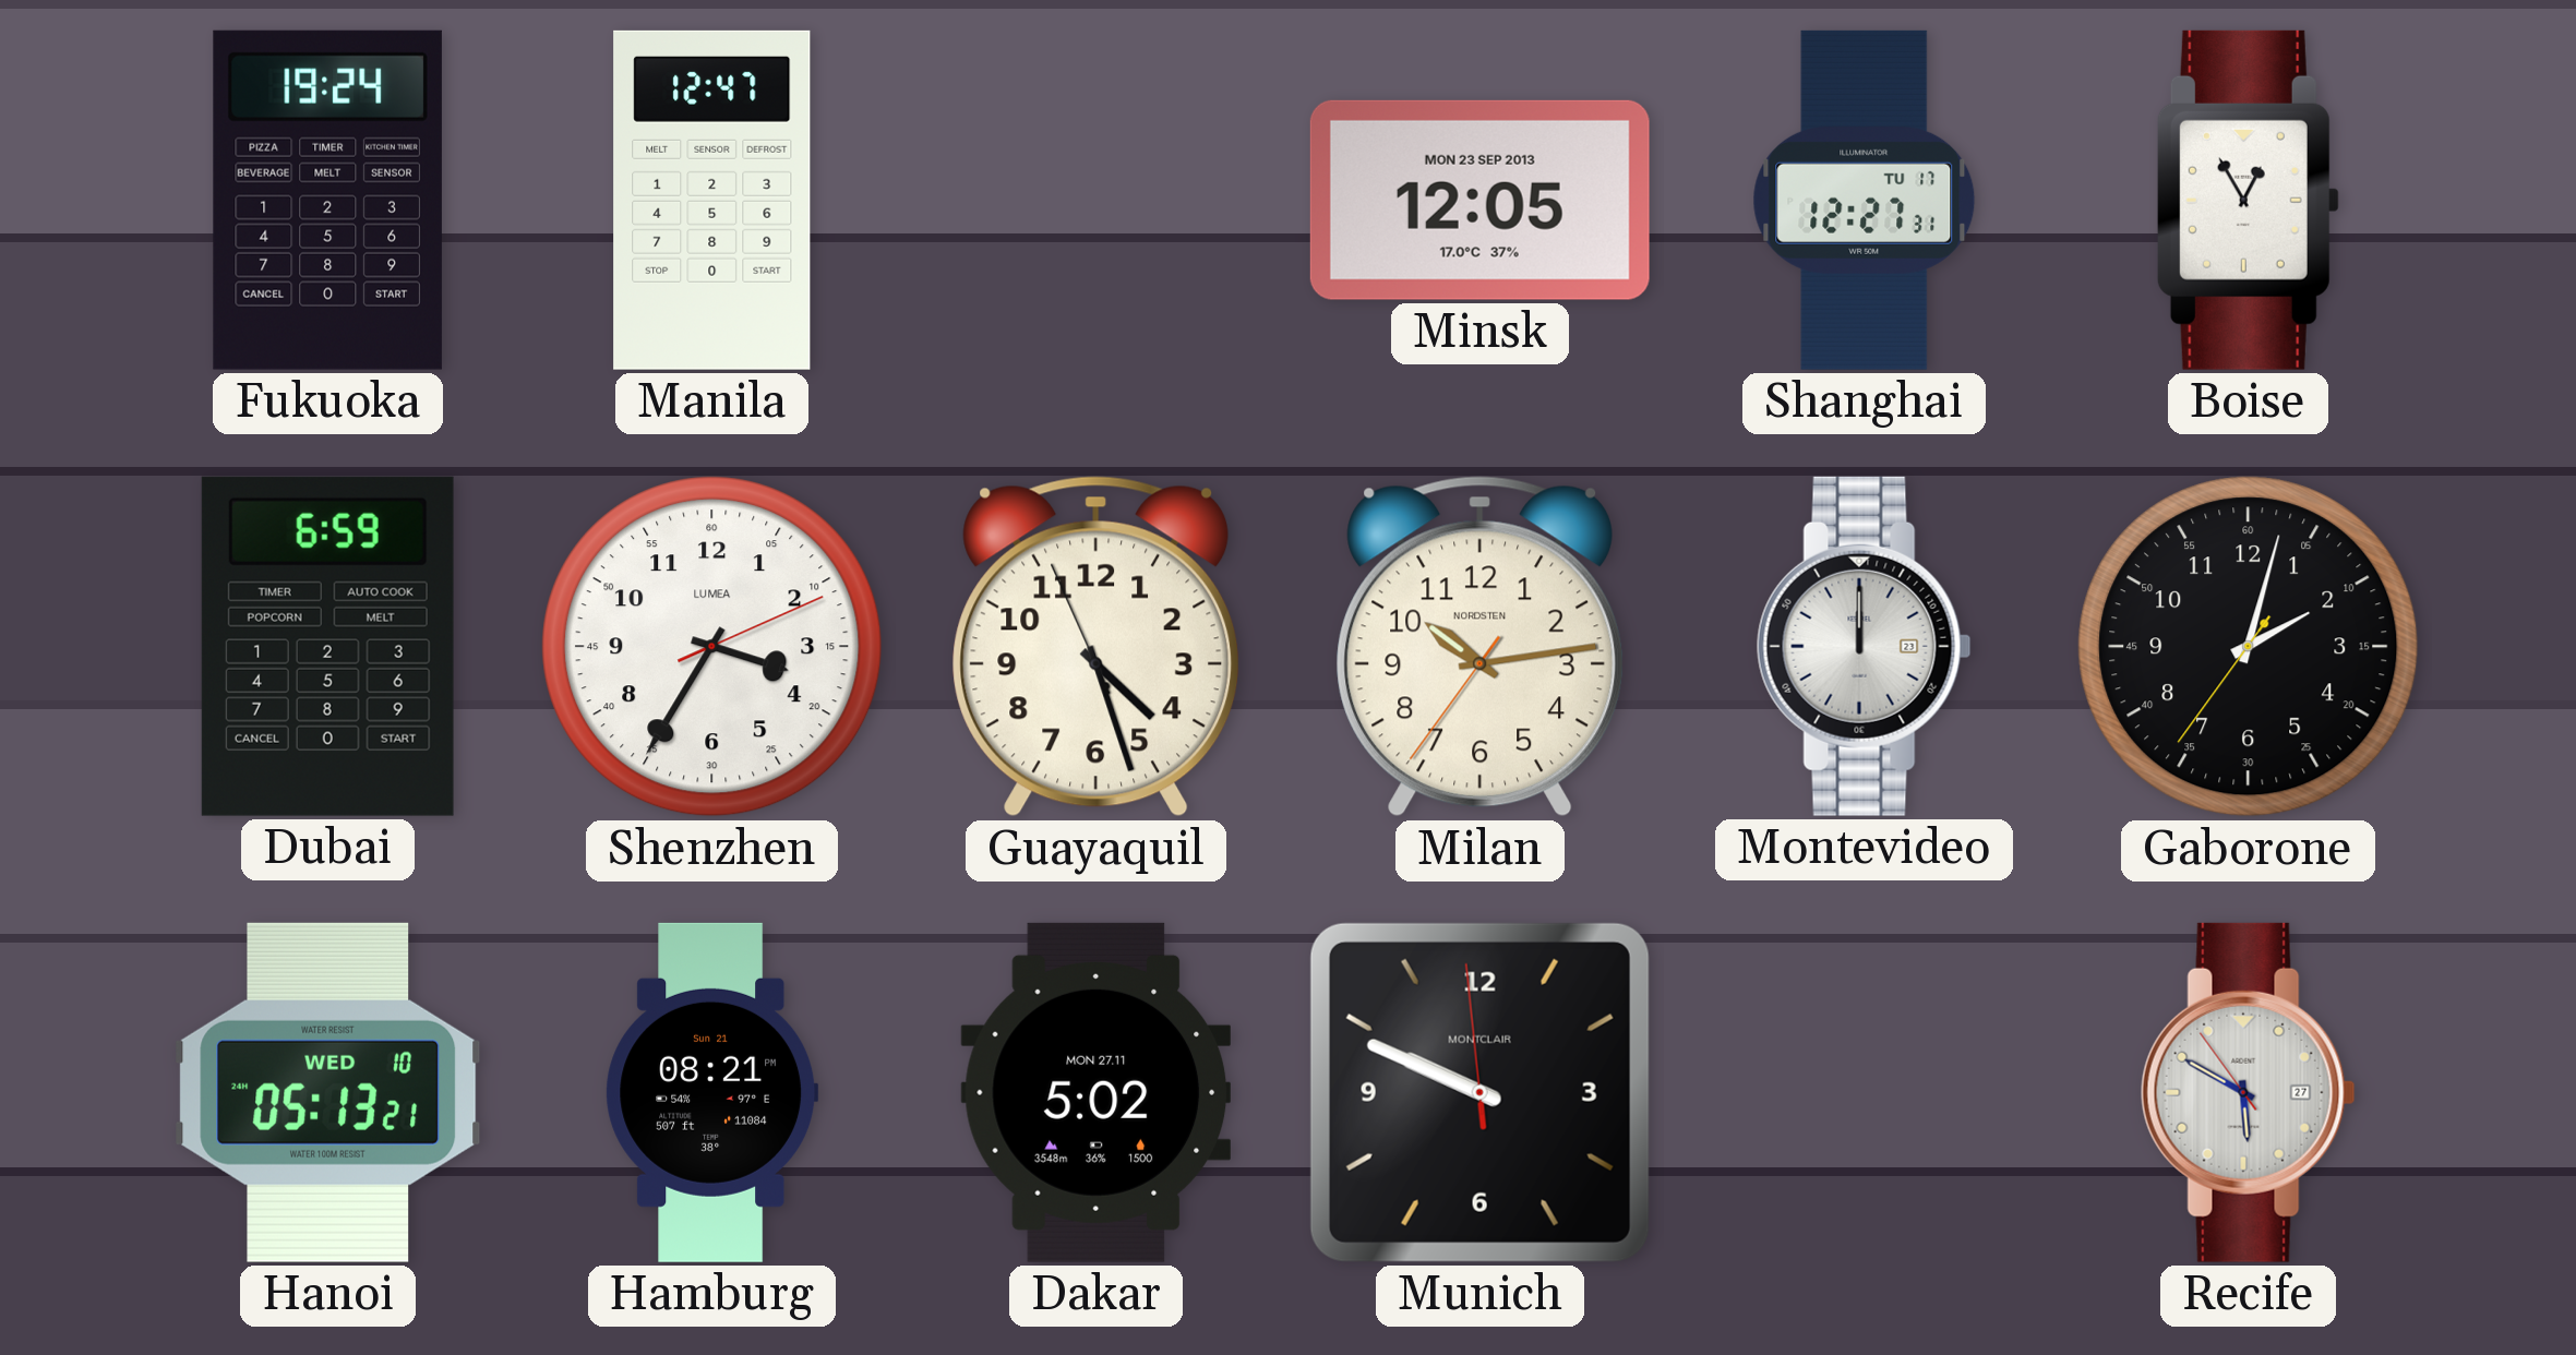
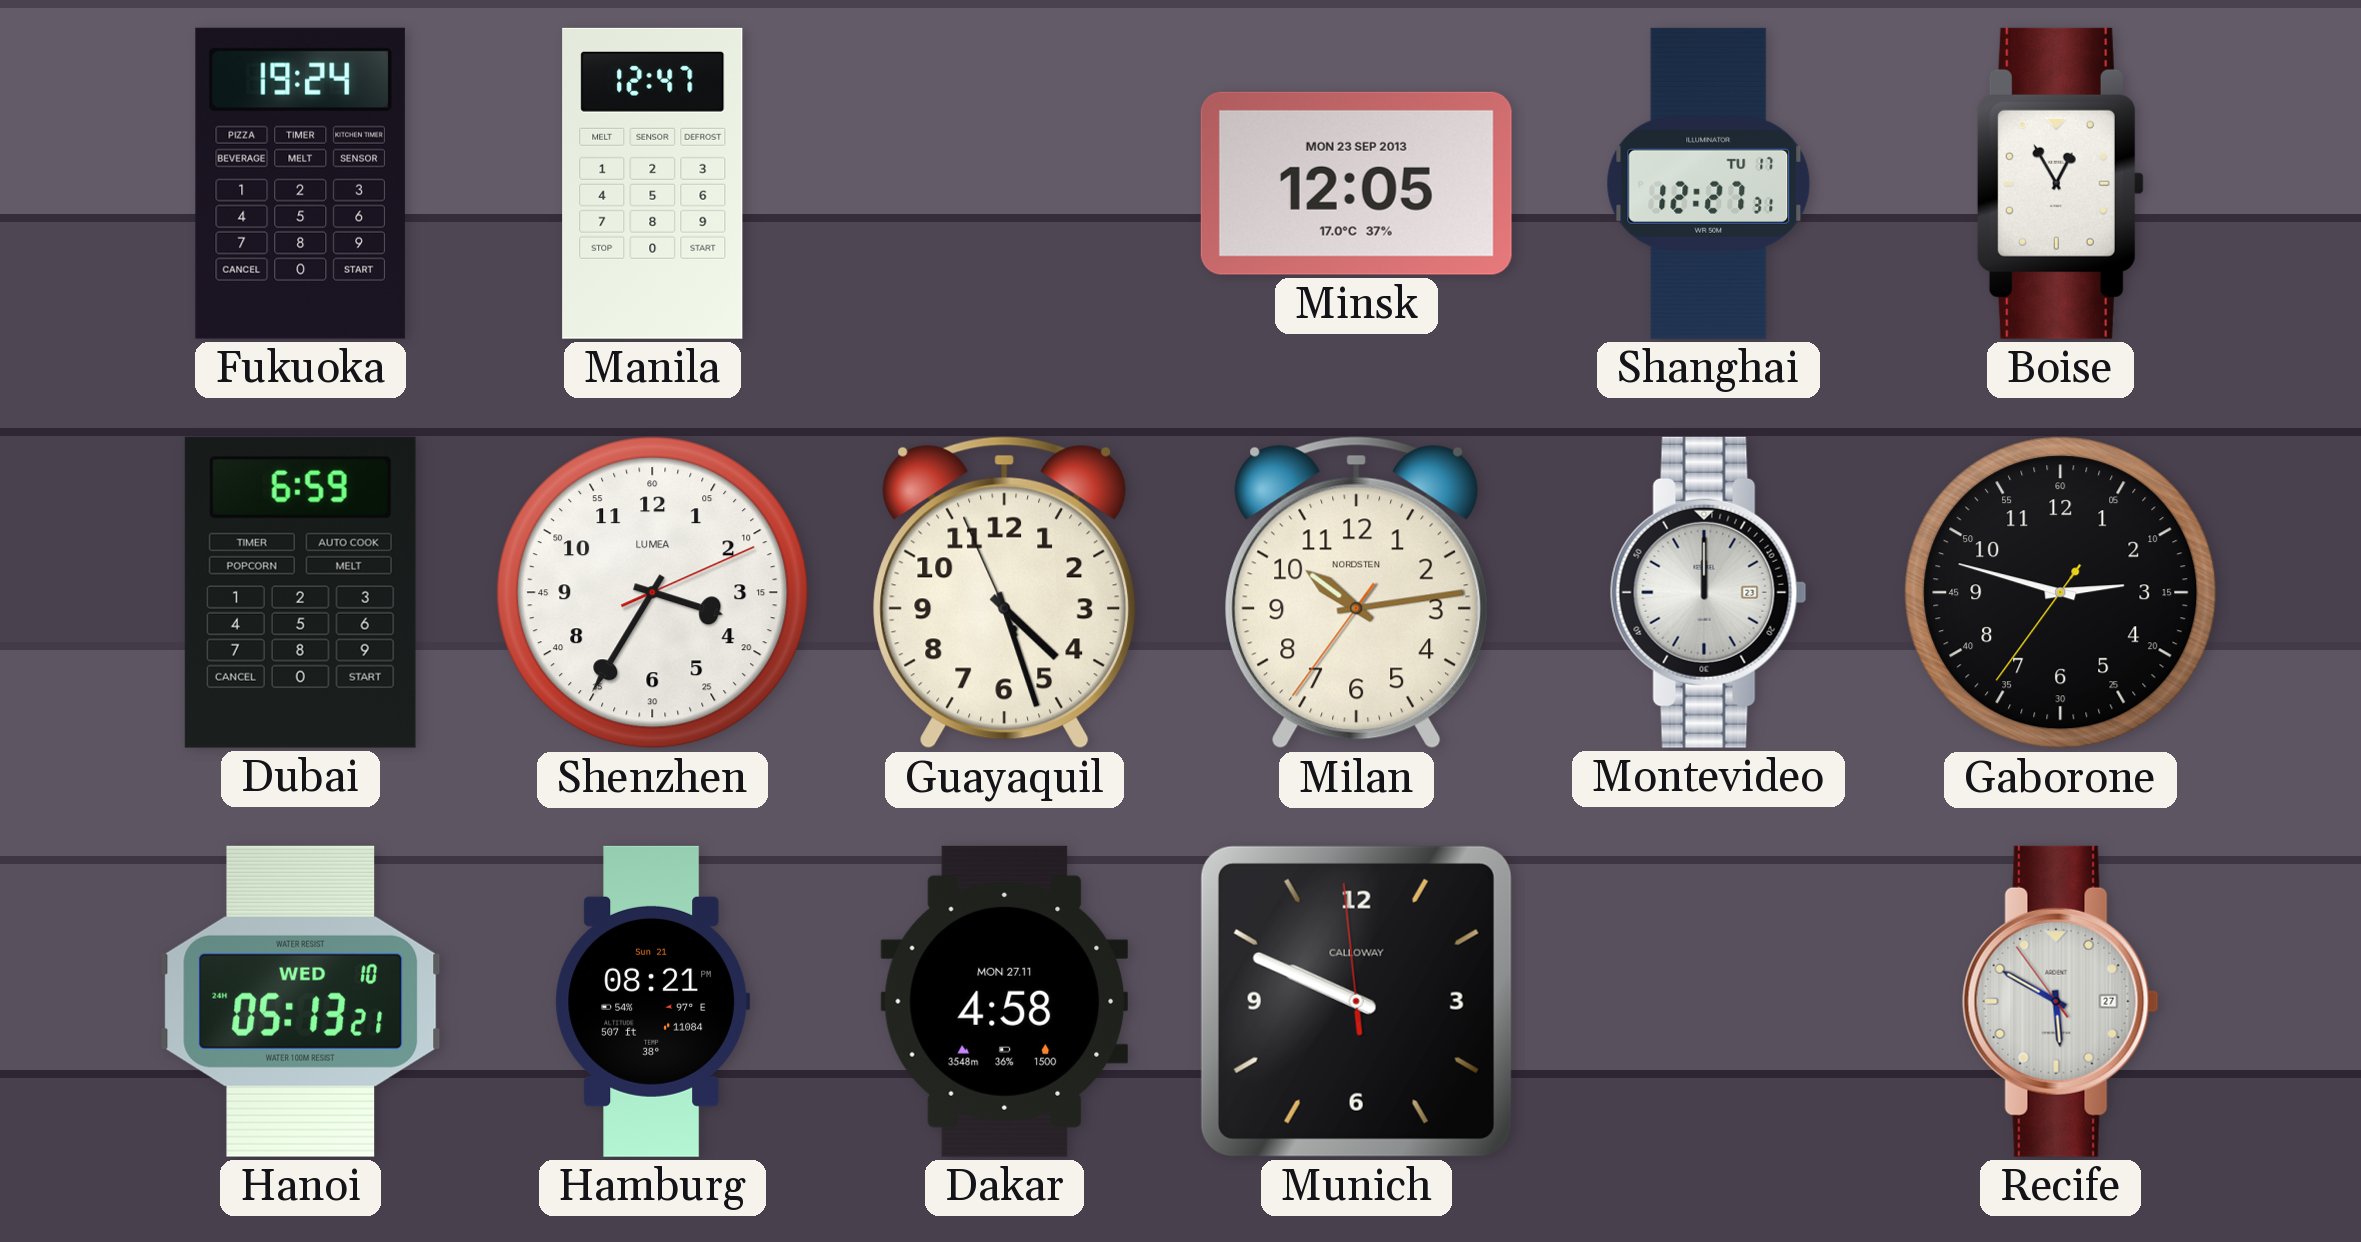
Gaborone: 2:02 -> 2:47 (2061, 593)
Dakar: 5:02 -> 4:58 (1004, 1001)
Munich brand: MONTCLAIR -> CALLOWAY (1356, 1001)
